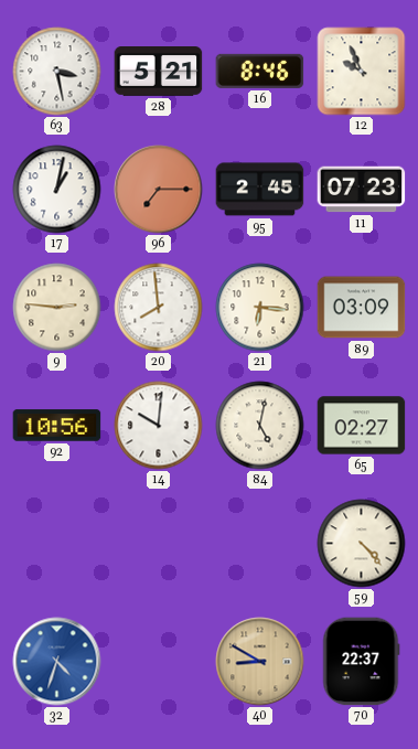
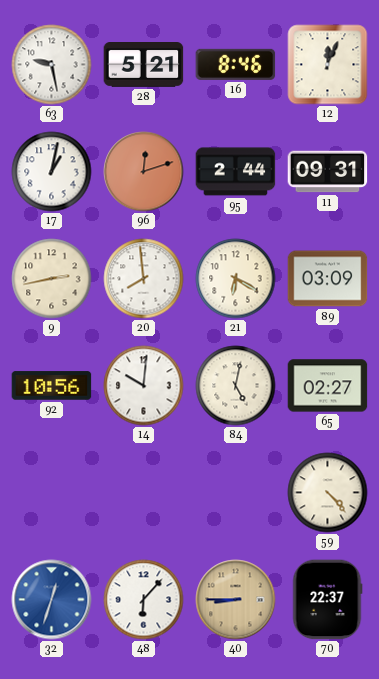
63: 3:28 -> 9:28 (52, 65)
12: 9:56 -> 12:04 (328, 65)
96: 7:15 -> 12:12 (144, 172)
95: 2:45 -> 2:44 (236, 172)
11: 07:23 -> 09:31 (328, 172)
9: 2:46 -> 2:43 (52, 279)
21: 6:16 -> 6:20 (236, 279)
32: 4:33 -> 12:33 (52, 600)
48: none -> 6:07 (144, 600)
40: 8:50 -> 8:45 (236, 600)
